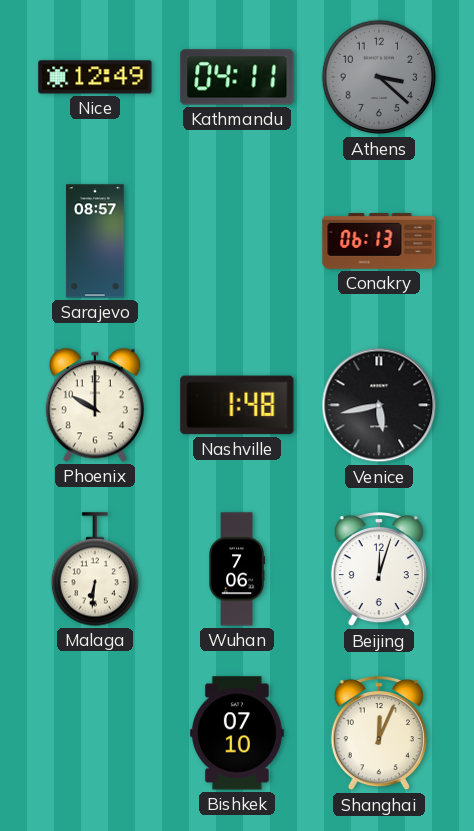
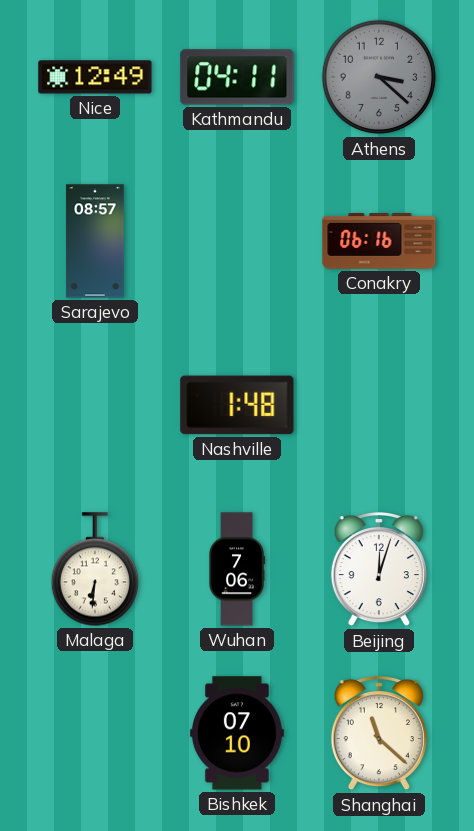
Conakry: 06:13 -> 06:16 (379, 241)
Phoenix: 10:00 -> none (95, 405)
Venice: 5:43 -> none (379, 405)
Shanghai: 12:04 -> 11:22 (379, 733)
